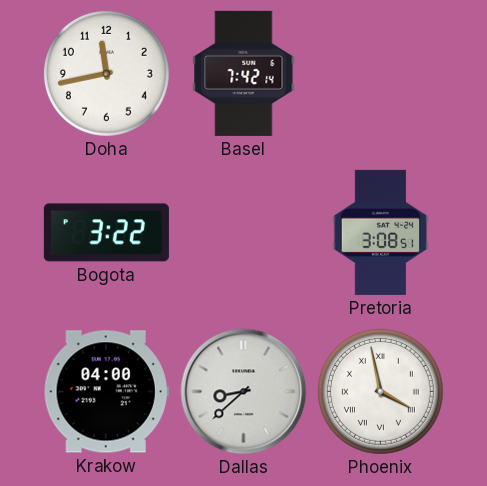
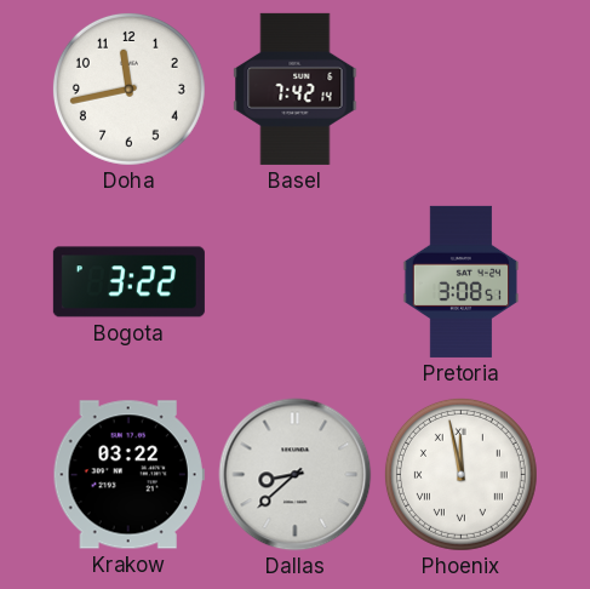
Krakow: 04:00 -> 03:22 (128, 475)
Phoenix: 3:58 -> 11:58 (460, 474)
